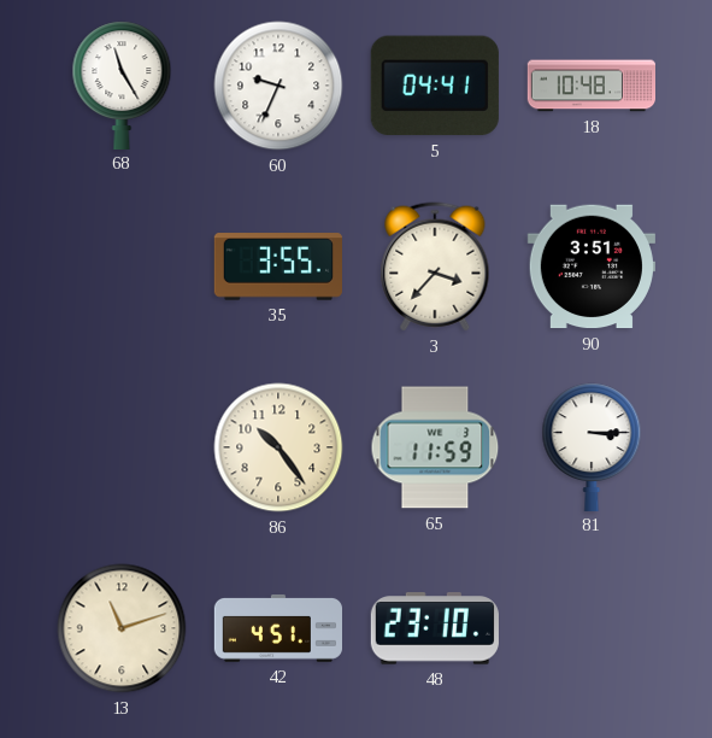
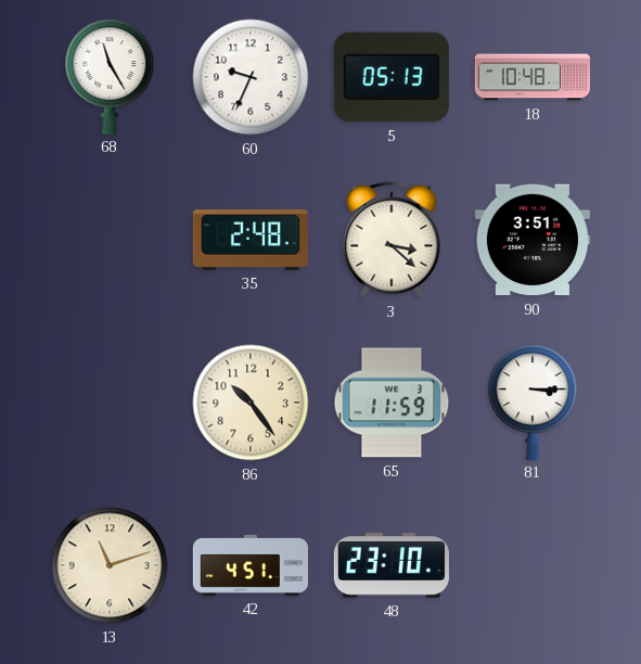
5: 04:41 -> 05:13 (392, 77)
35: 3:55 -> 2:48 (251, 240)
3: 3:37 -> 3:22 (392, 240)
